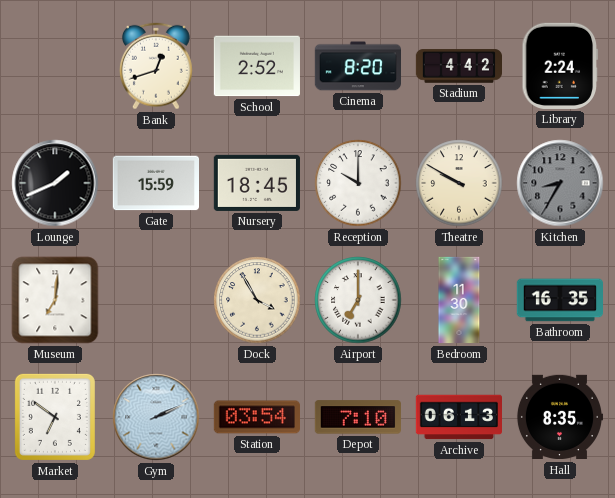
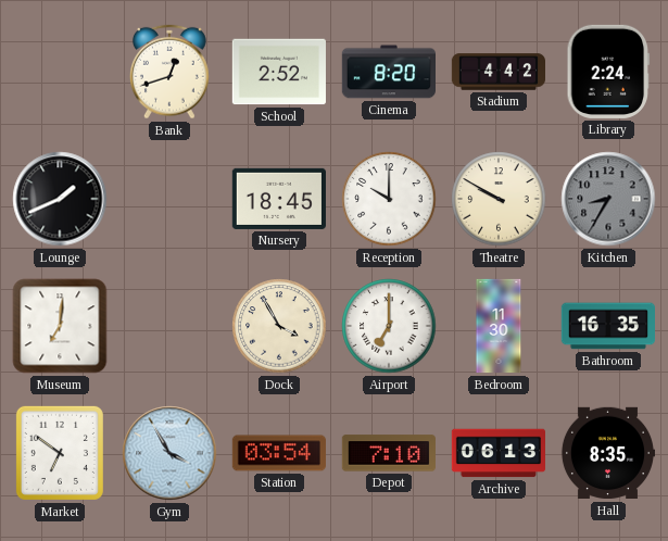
Gate: 15:59 -> none (155, 183)
Gym: 2:11 -> 3:55 (169, 453)
